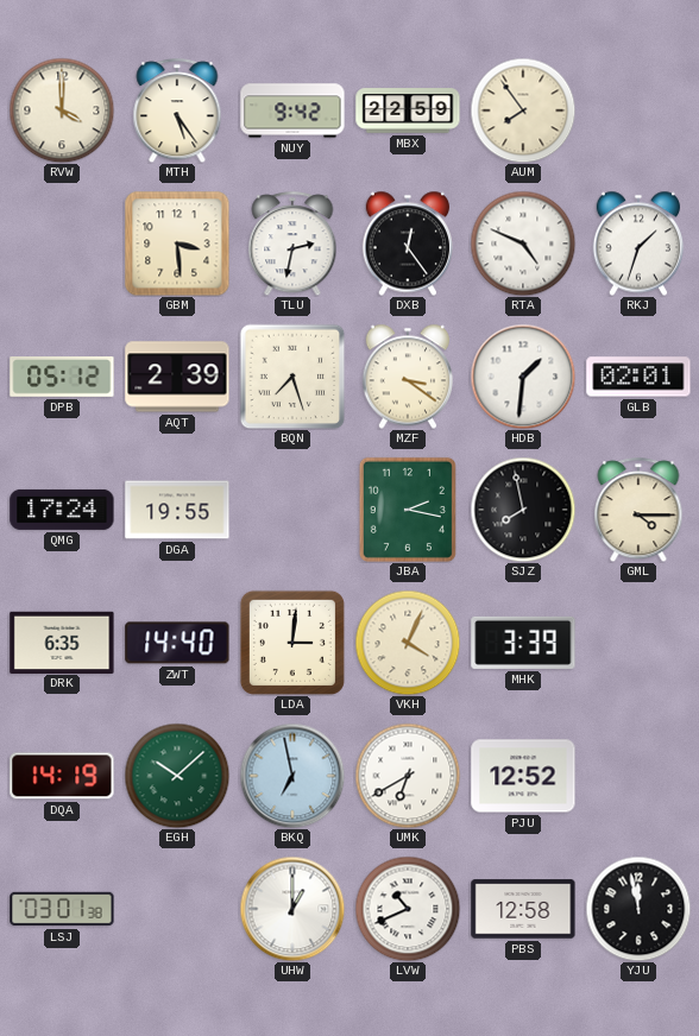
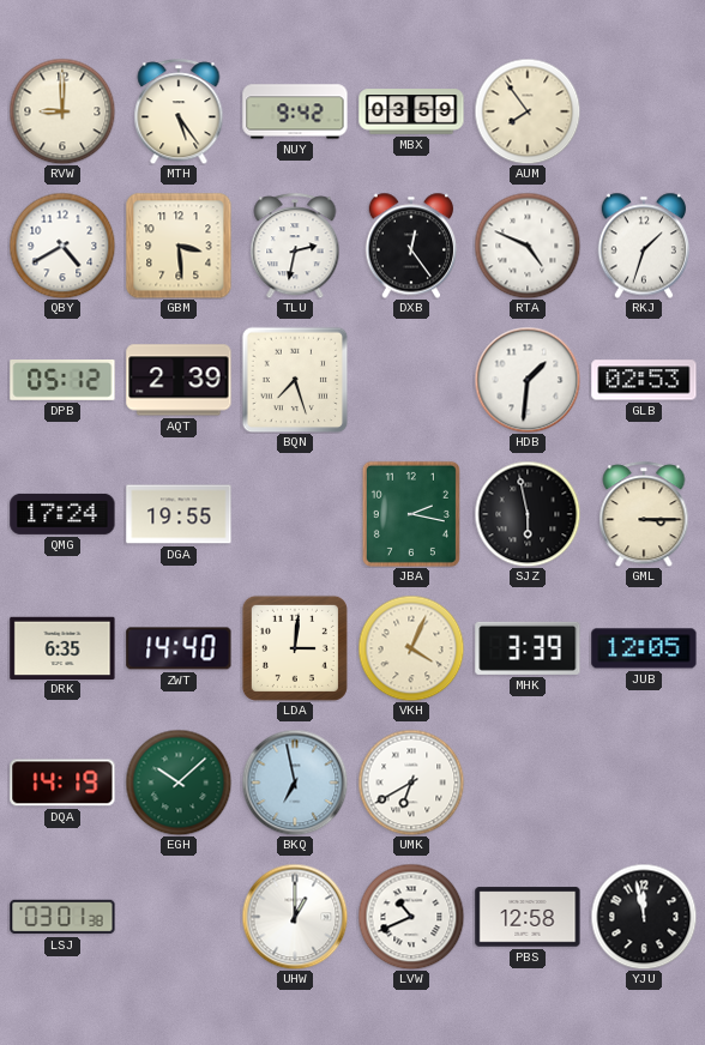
RVW: 4:00 -> 9:00 (62, 111)
MBX: 22:59 -> 03:59 (411, 111)
QBY: none -> 4:40 (62, 246)
MZF: 3:21 -> none (408, 377)
GLB: 02:01 -> 02:53 (644, 380)
SJZ: 7:58 -> 5:58 (528, 514)
GML: 4:15 -> 3:15 (644, 514)
JUB: none -> 12:05 (644, 648)
PJU: 12:52 -> none (523, 776)
